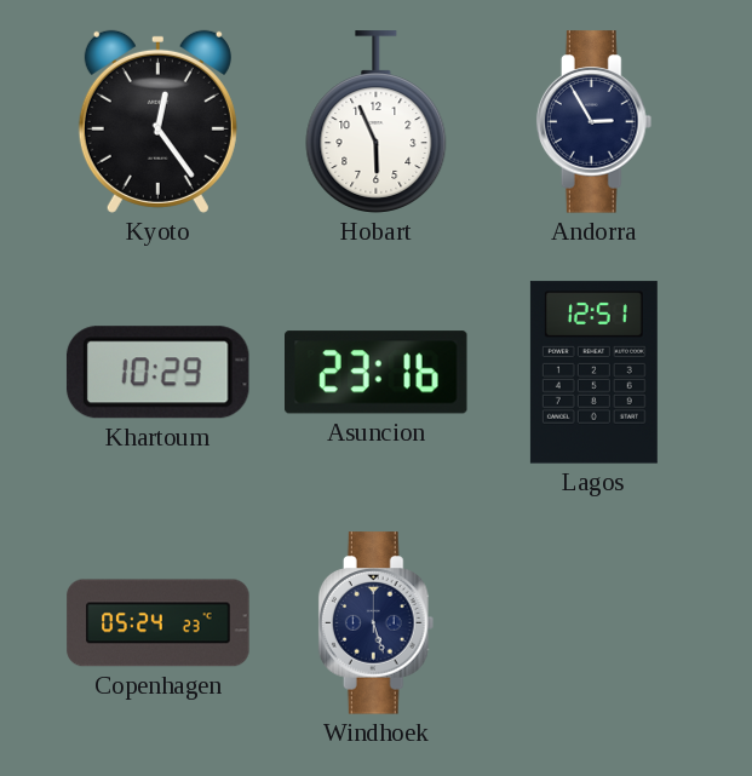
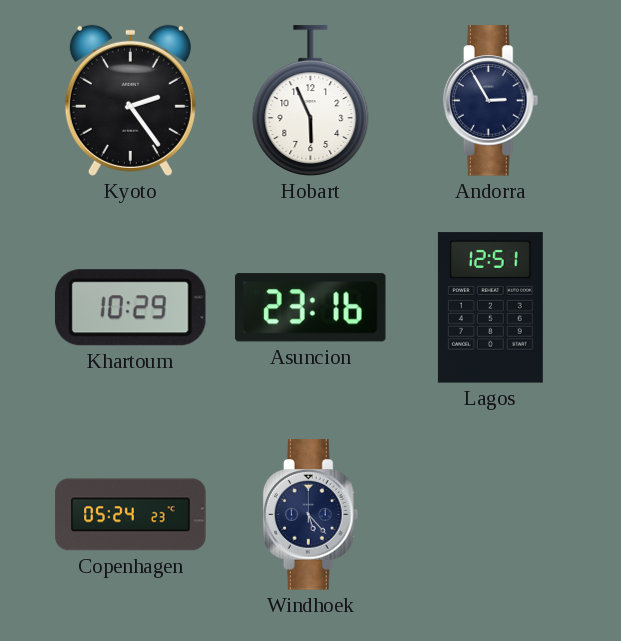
Kyoto: 12:24 -> 2:24 (130, 100)
Windhoek: 5:27 -> 5:23 (311, 515)
